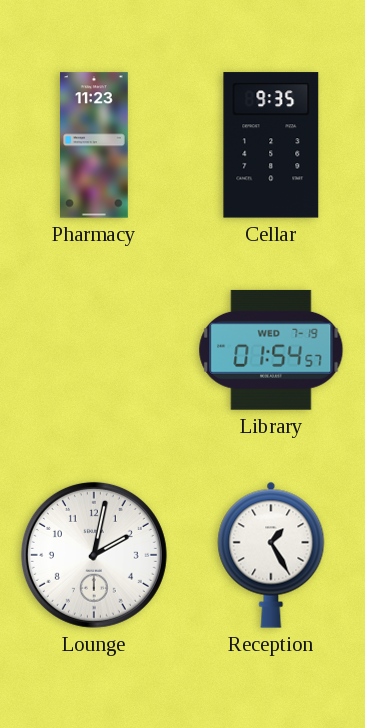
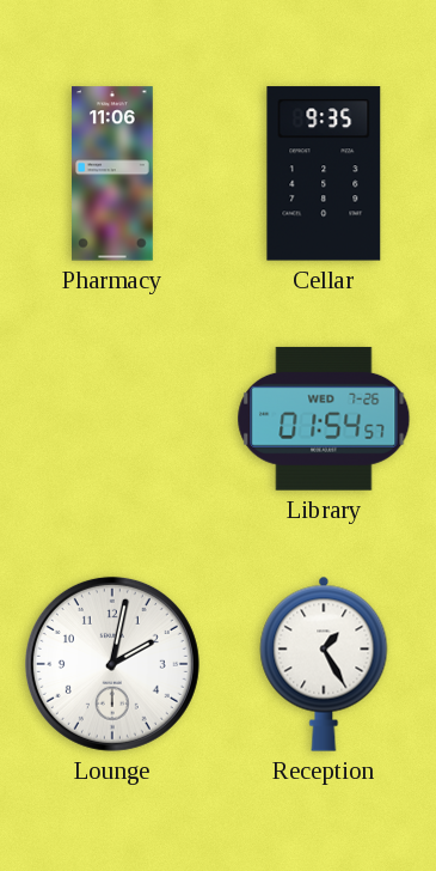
Pharmacy: 11:23 -> 11:06 (113, 173)
Library date: WED 7-19 -> WED 7-26 (324, 419)
